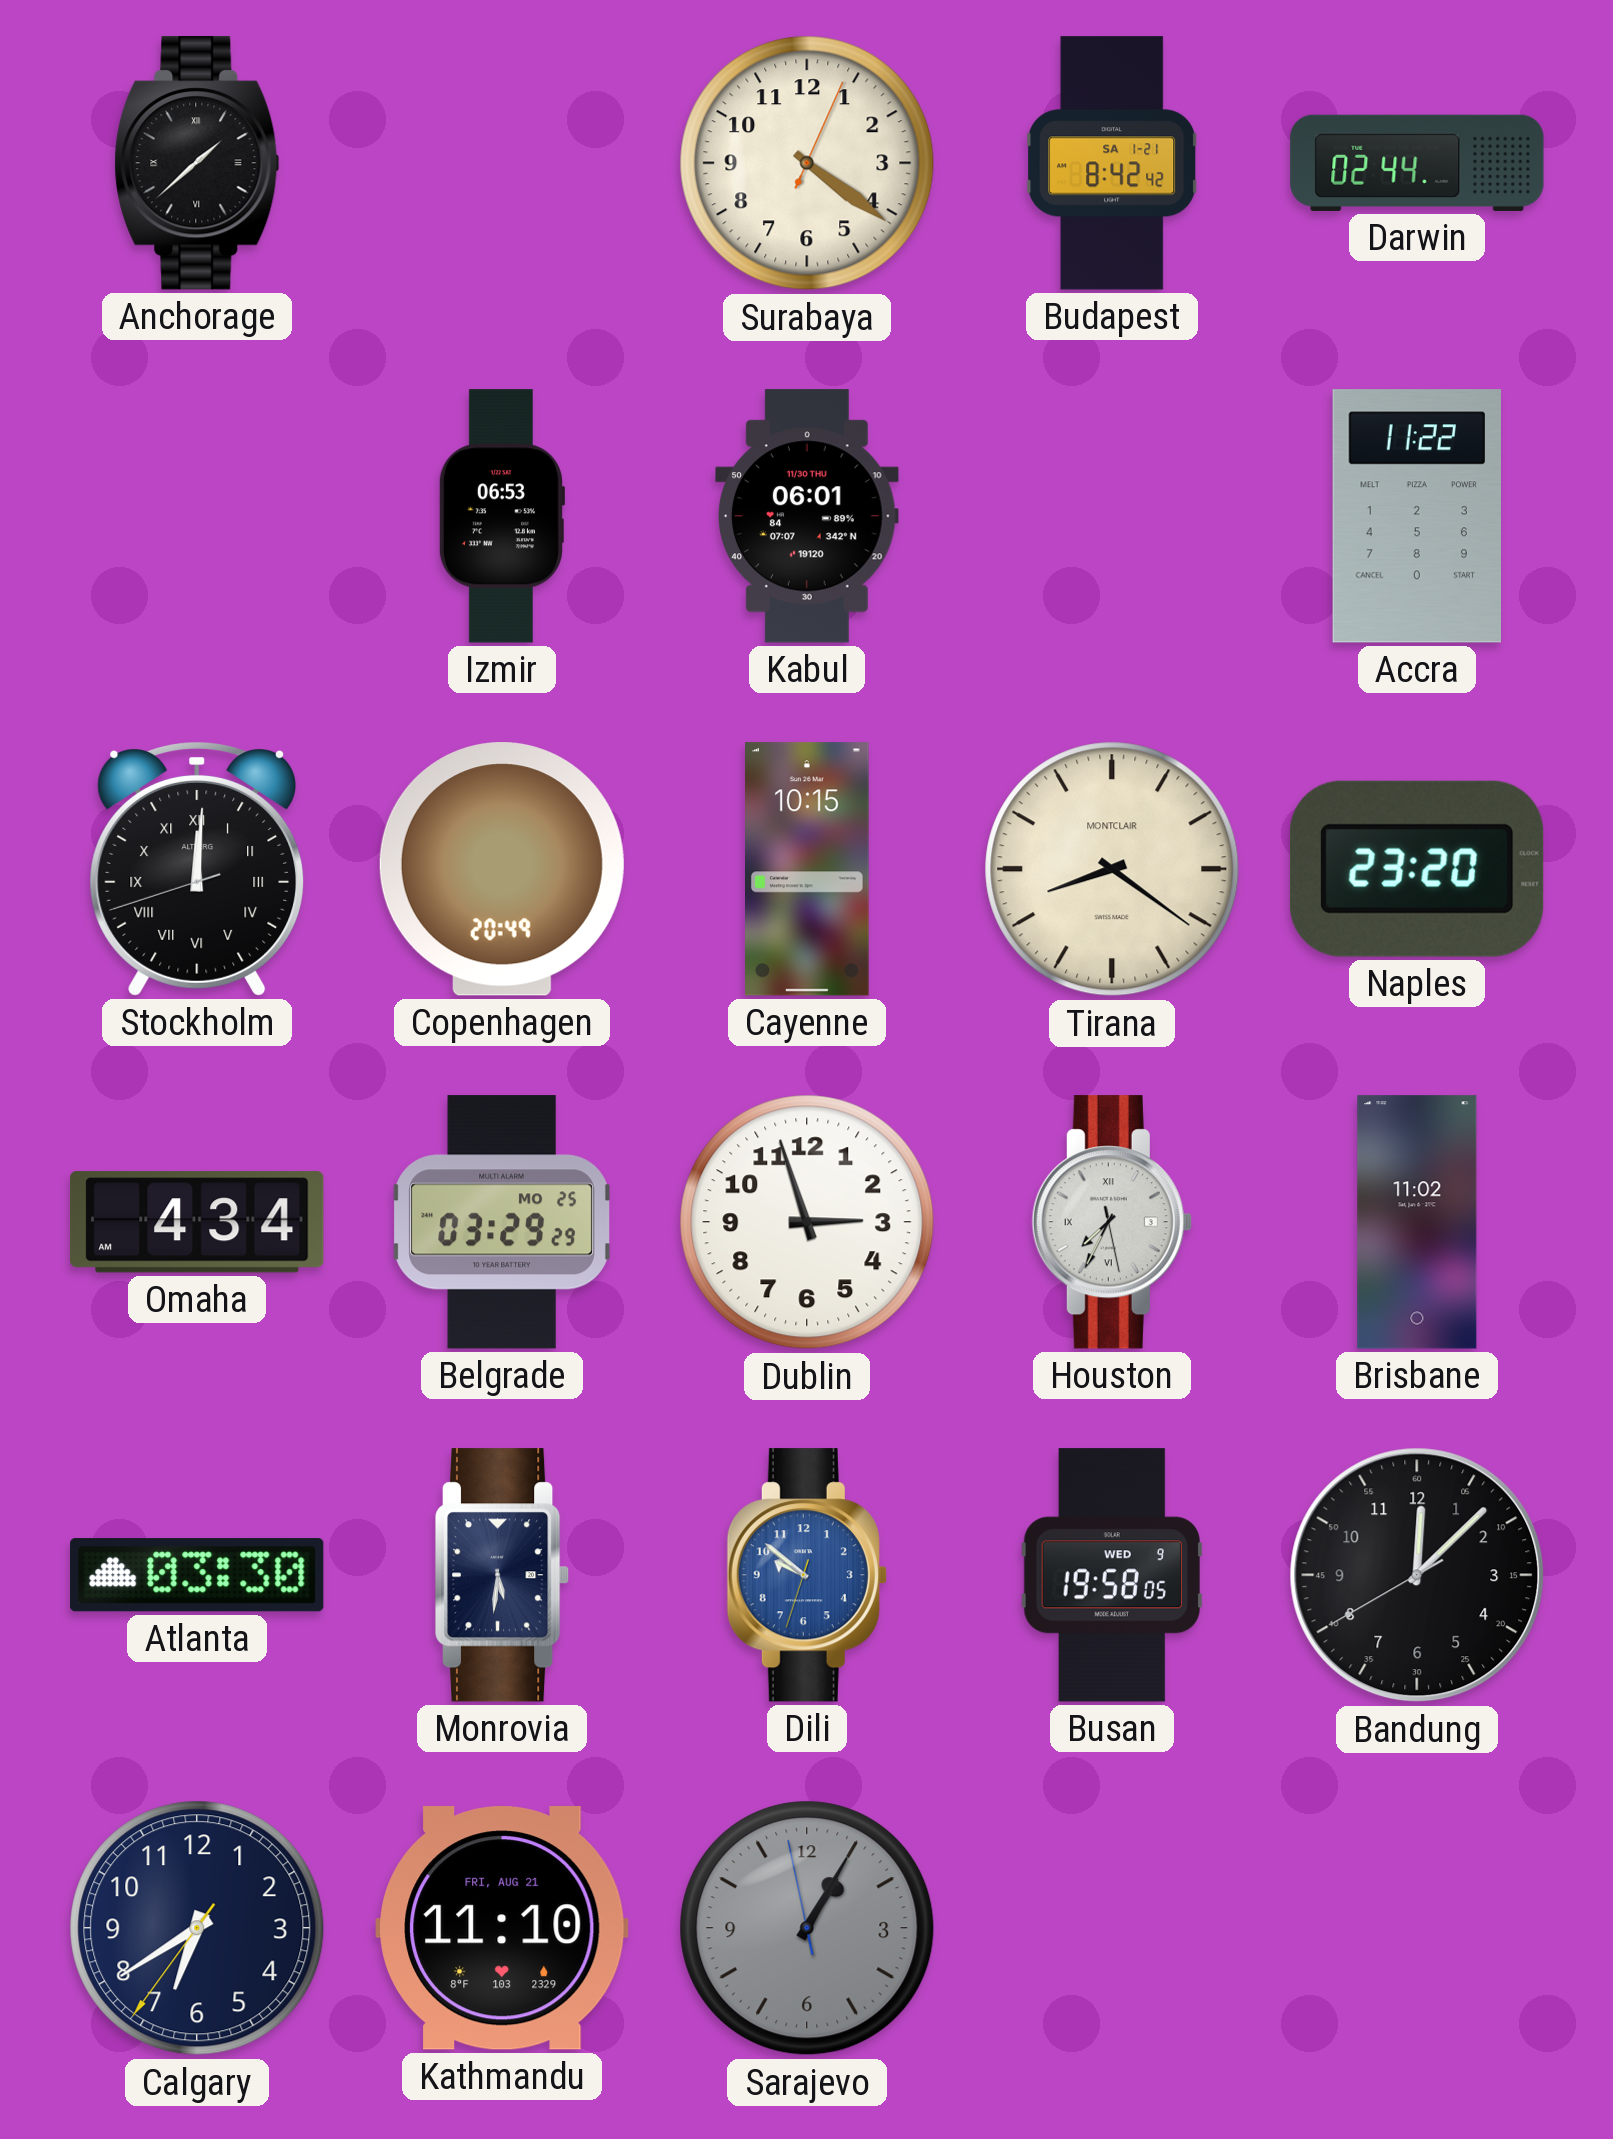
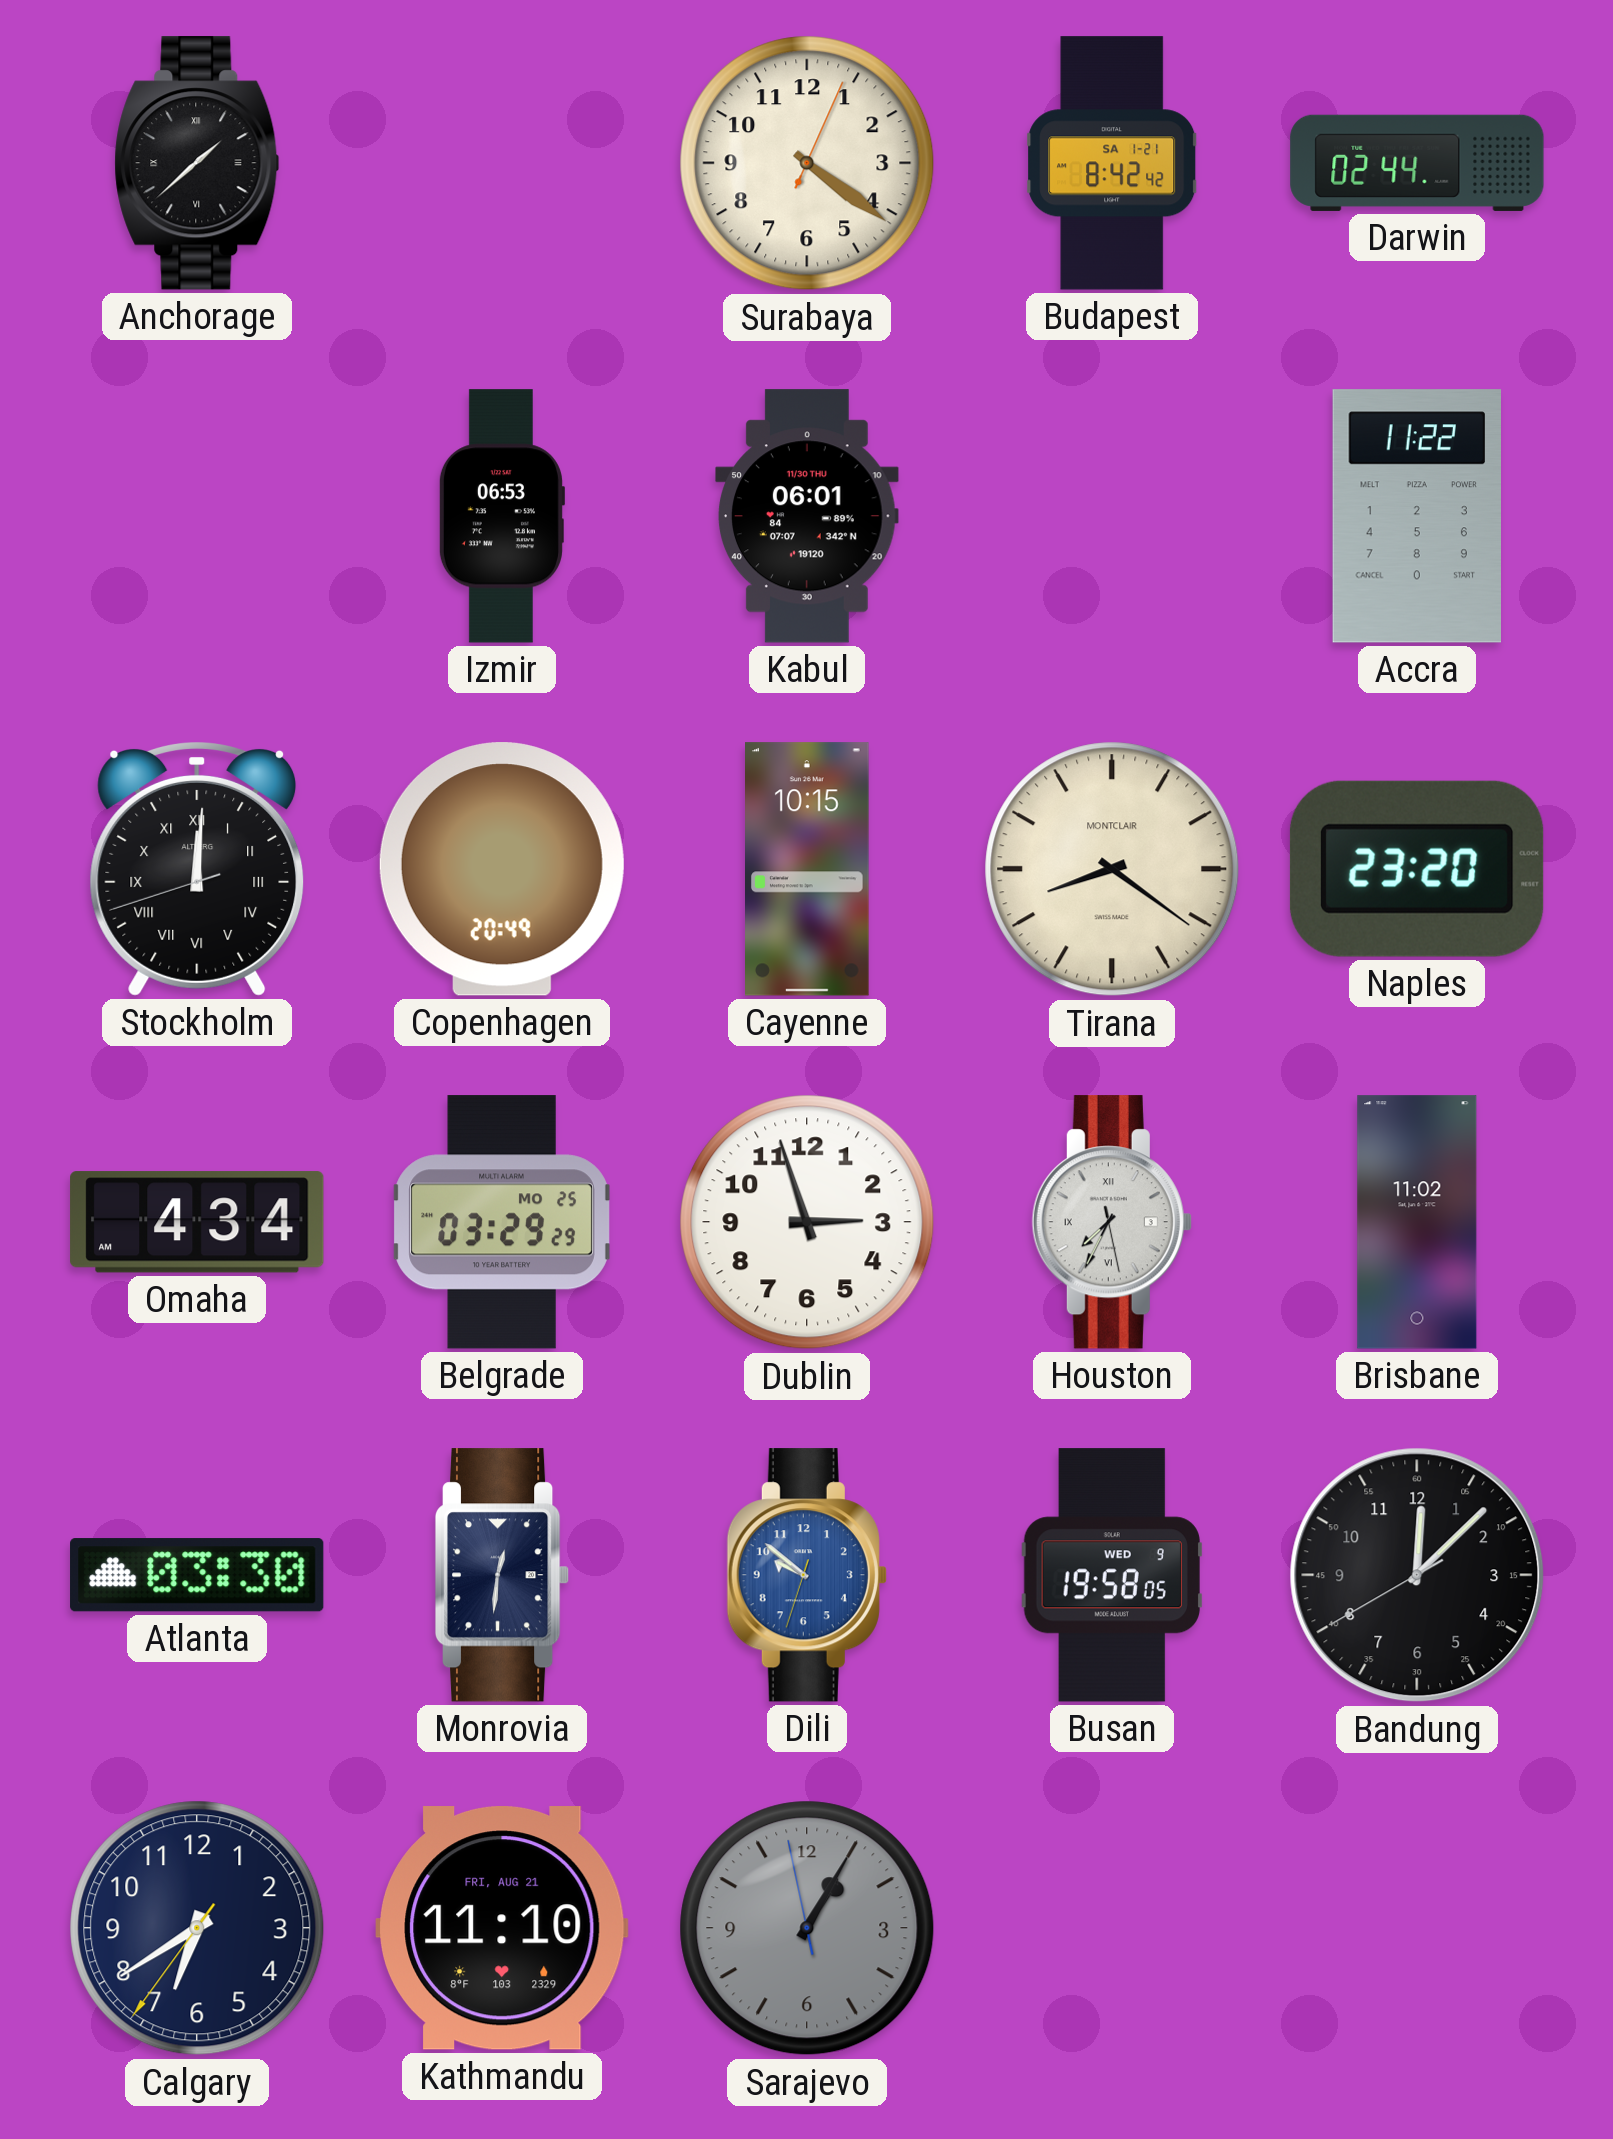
Monrovia: 5:31 -> 12:31 (502, 1575)
